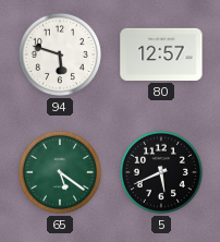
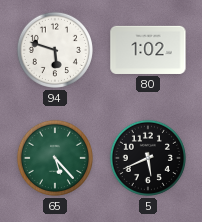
80: 12:57 -> 1:02 (148, 50)
65: 5:21 -> 5:23 (55, 158)
